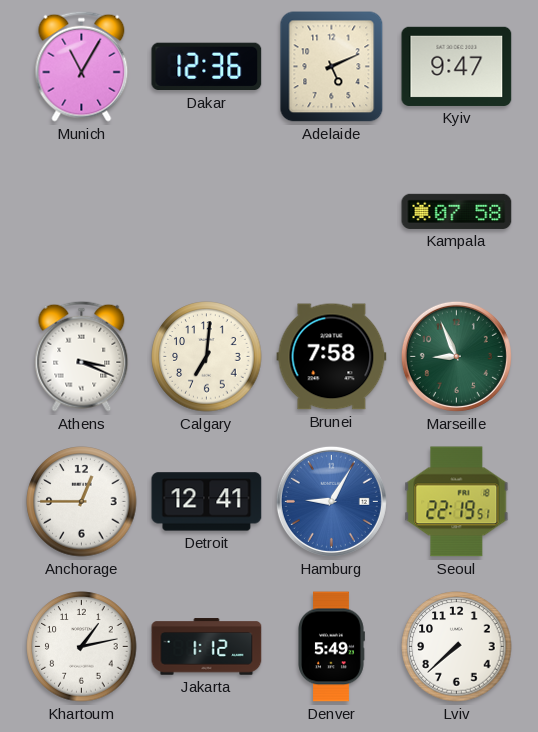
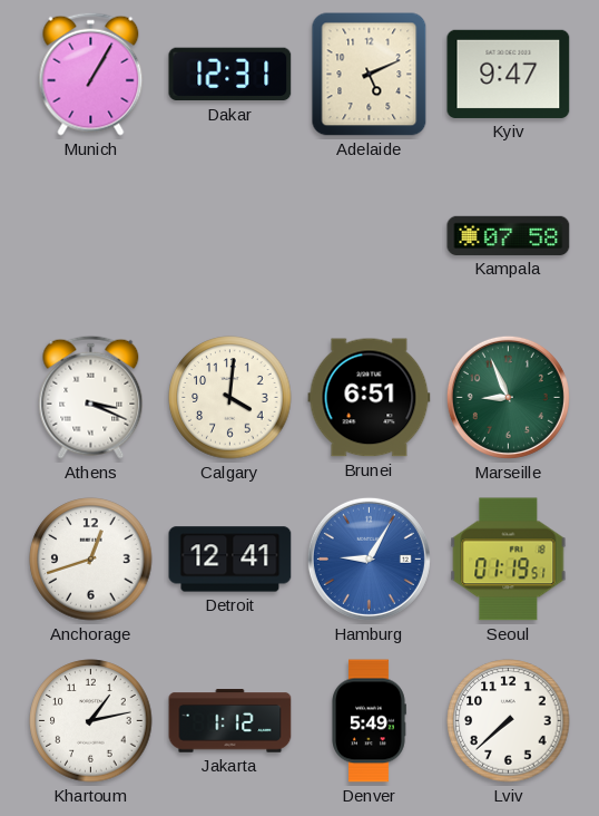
Munich: 11:05 -> 1:05 (91, 74)
Dakar: 12:36 -> 12:31 (230, 75)
Calgary: 7:01 -> 4:01 (230, 398)
Brunei: 7:58 -> 6:51 (370, 398)
Anchorage: 12:45 -> 12:42 (91, 560)
Seoul: 22:19 -> 01:19 (509, 560)
